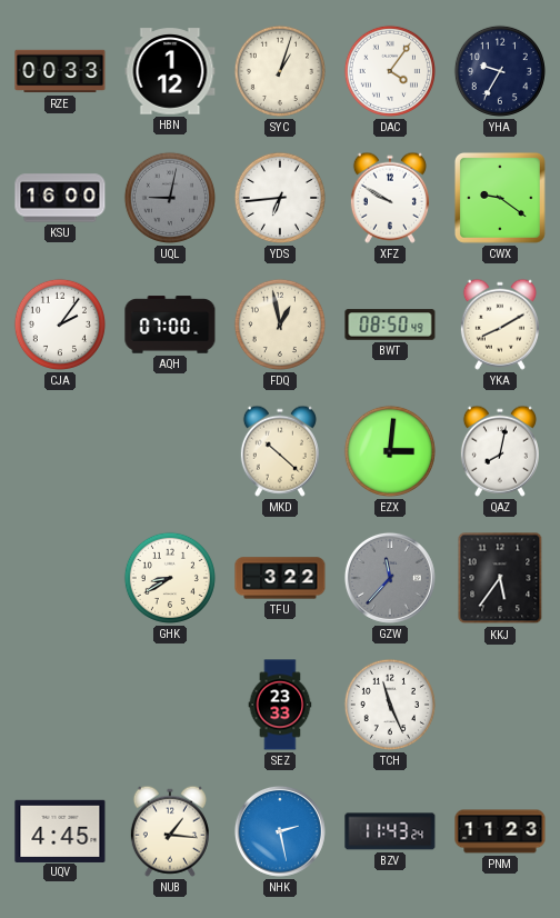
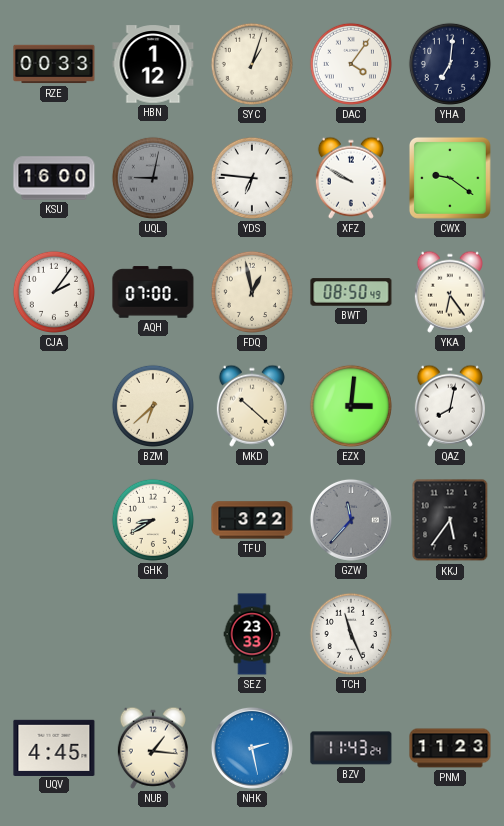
YHA: 9:35 -> 7:01 (450, 64)
YDS: 6:44 -> 6:46 (252, 178)
YKA: 8:10 -> 6:24 (450, 292)
BZM: none -> 6:38 (153, 406)
